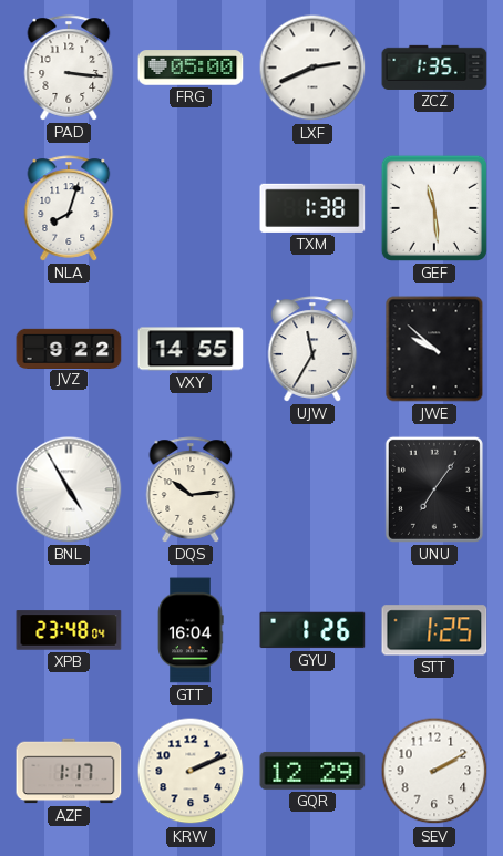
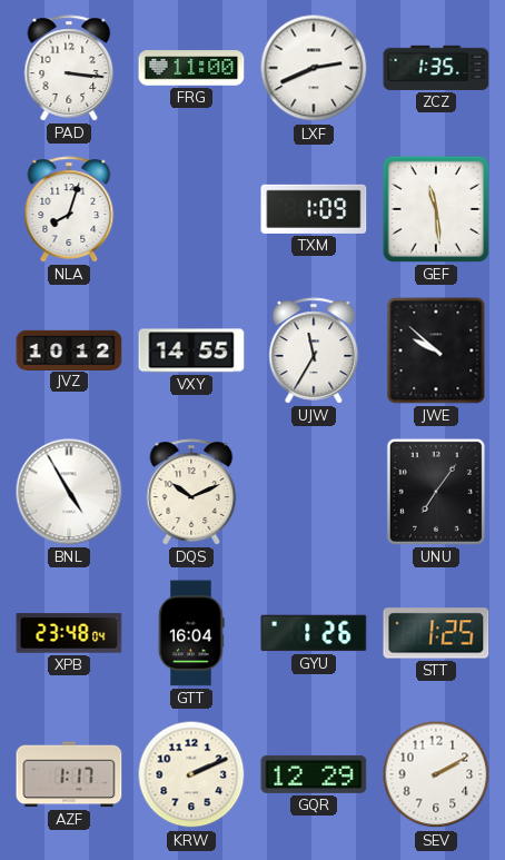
FRG: 05:00 -> 11:00 (191, 68)
TXM: 1:38 -> 1:09 (314, 209)
JVZ: 9:22 -> 10:12 (69, 349)
DQS: 10:14 -> 10:11 (191, 492)
